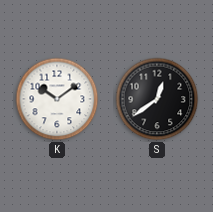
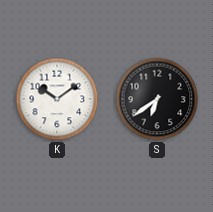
S: 12:39 -> 6:39 (157, 99)
